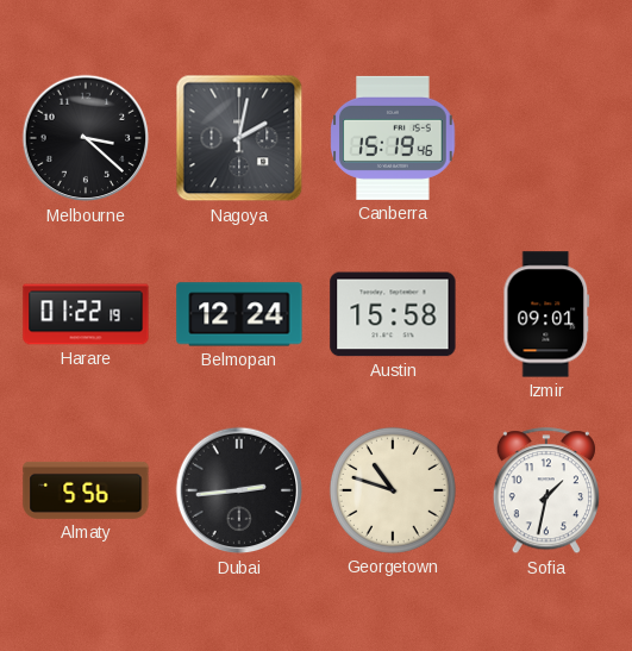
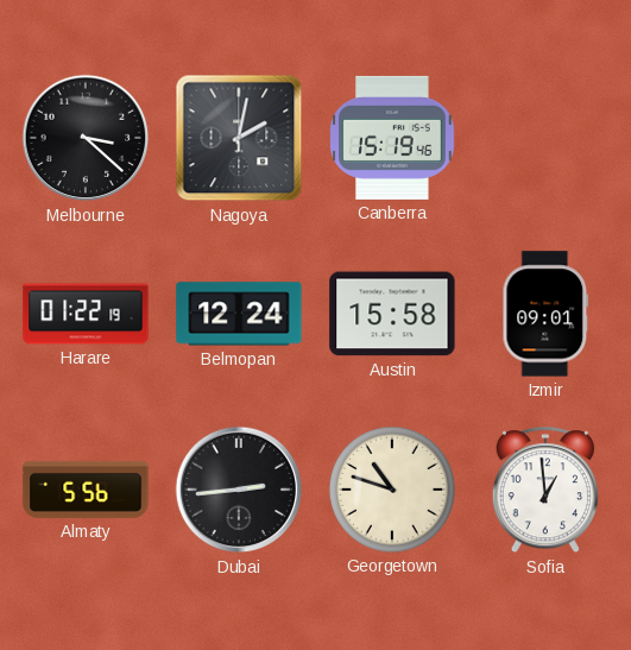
Sofia: 1:32 -> 12:59 (545, 491)
